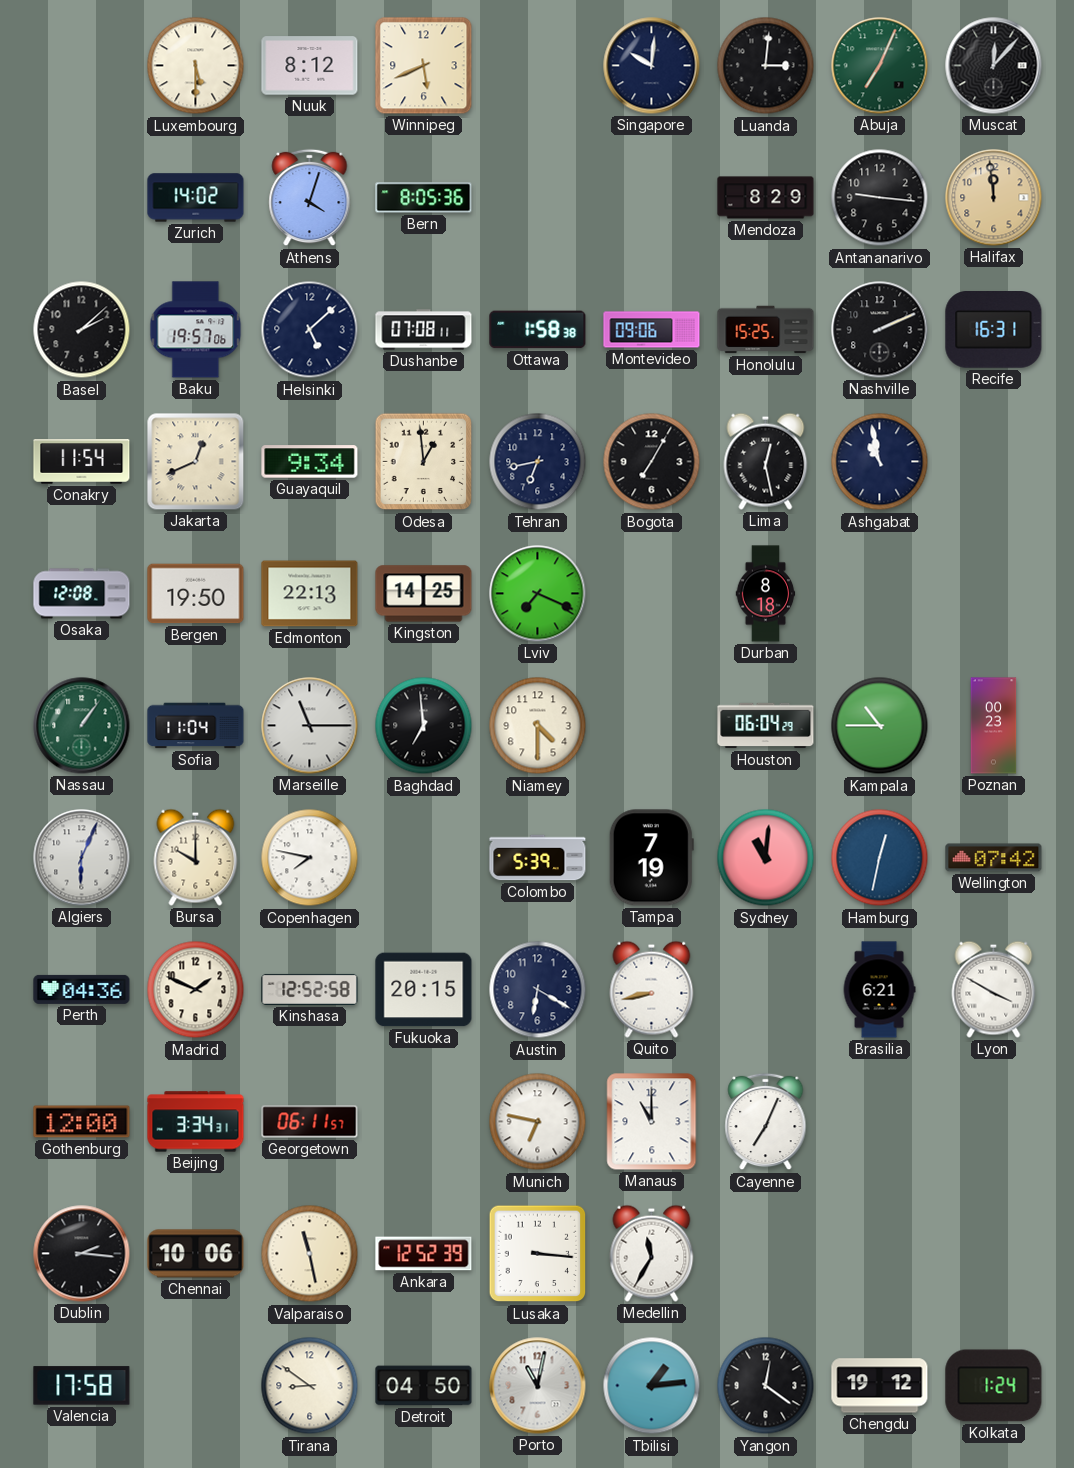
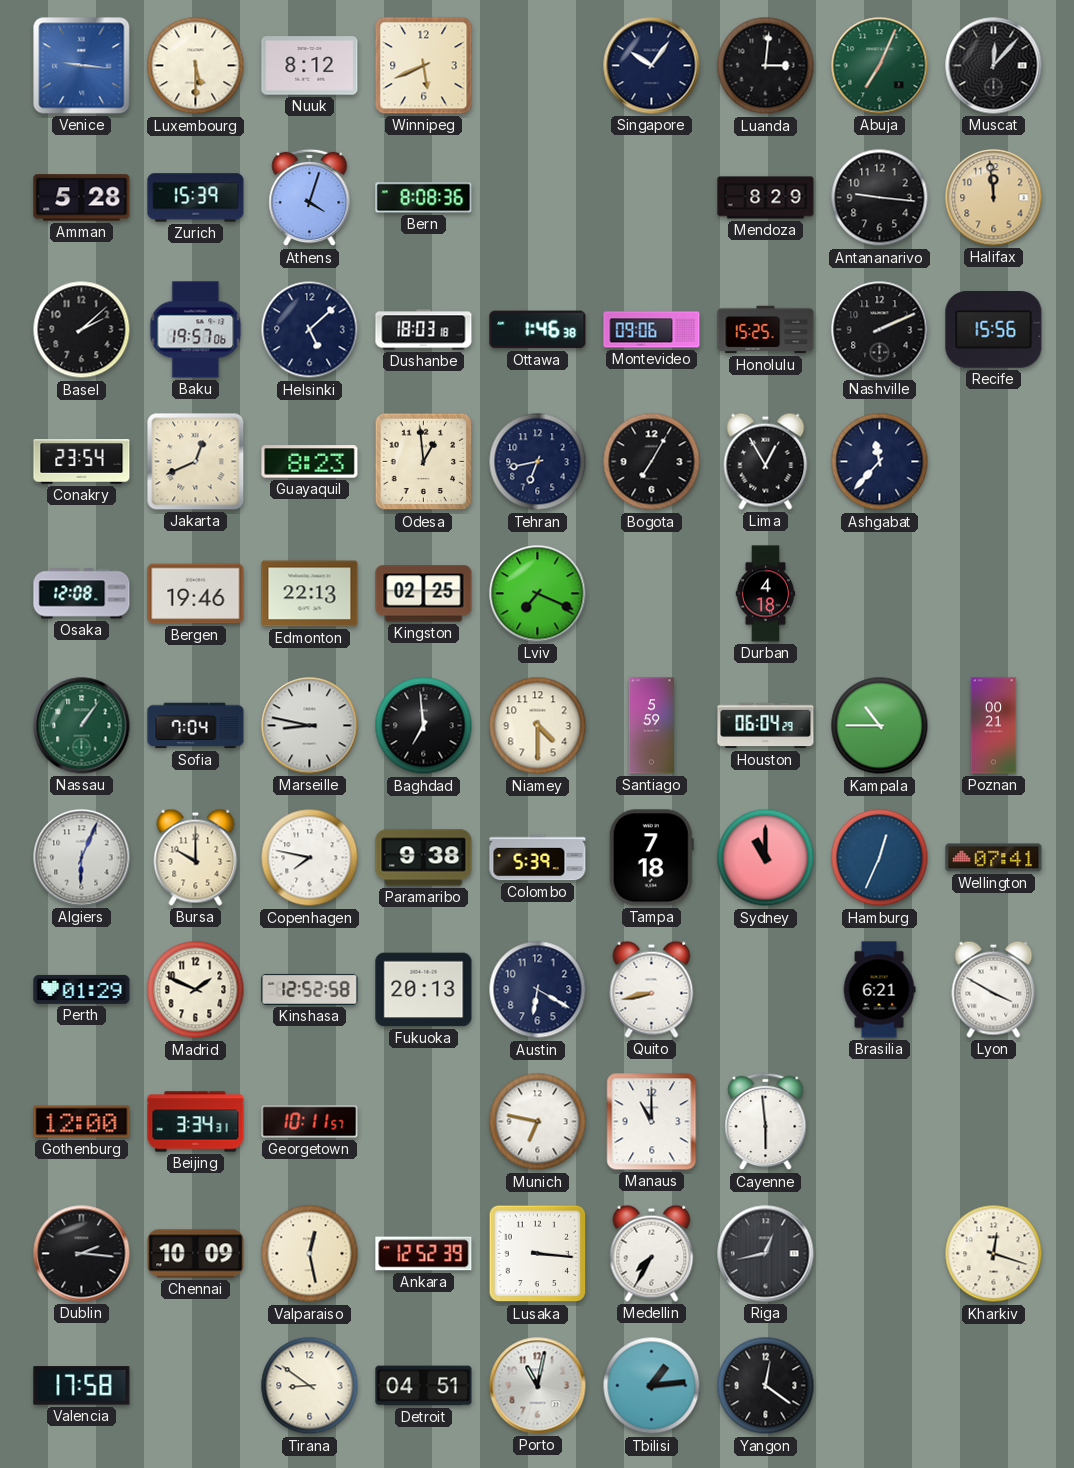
Venice: none -> 9:16 (82, 66)
Singapore: 10:01 -> 10:06 (652, 66)
Amman: none -> 5:28 (82, 198)
Zurich: 14:02 -> 15:39 (196, 198)
Bern: 8:05 -> 8:08 (424, 198)
Dushanbe: 07:08 -> 18:03 (424, 330)
Ottawa: 1:58 -> 1:46 (538, 330)
Recife: 16:31 -> 15:56 (994, 330)
Conakry: 11:54 -> 23:54 (82, 462)
Guayaquil: 9:34 -> 8:23 (310, 462)
Lima: 12:28 -> 12:55 (766, 461)
Ashgabat: 10:58 -> 11:37 (880, 462)
Bergen: 19:50 -> 19:46 (196, 594)
Kingston: 14:25 -> 02:25 (424, 594)
Durban: 8:18 -> 4:18 (766, 594)
Sofia: 11:04 -> 7:04 (196, 726)
Marseille: 11:15 -> 8:47 (310, 726)
Santiago: none -> 5:59 (652, 726)
Poznan: 00:23 -> 00:21 (994, 726)
Paramaribo: none -> 9:38 (424, 858)
Tampa: 7:19 -> 7:18 (651, 858)
Sydney: 11:01 -> 11:00 (766, 858)
Hamburg: 12:32 -> 12:34 (880, 858)
Wellington: 07:42 -> 07:41 (994, 858)
Perth: 04:36 -> 01:29 (82, 989)
Fukuoka: 20:15 -> 20:13 (424, 990)
Georgetown: 06:11 -> 10:11 (310, 1122)
Cayenne: 7:04 -> 5:59 (766, 1122)
Chennai: 10:06 -> 10:09 (196, 1254)
Valparaiso: 11:28 -> 12:28 (310, 1254)
Medellin: 11:35 -> 7:35 (652, 1253)
Riga: none -> 12:43 (766, 1254)
Kharkiv: none -> 12:18 (994, 1254)
Detroit: 04:50 -> 04:51 (424, 1386)
Chengdu: 19:12 -> none (880, 1386)
Kolkata: 1:24 -> none (994, 1386)
